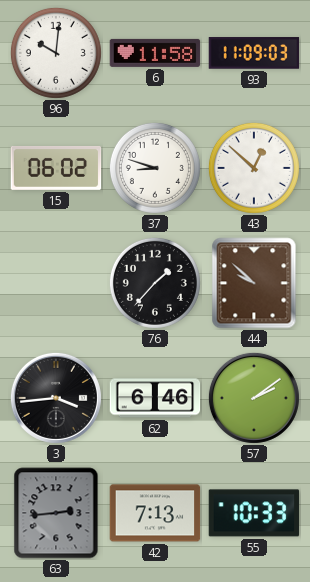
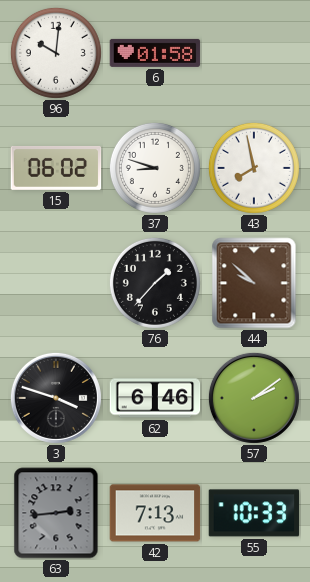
6: 11:58 -> 01:58 (155, 53)
93: 11:09 -> none (254, 53)
43: 12:52 -> 7:58 (254, 168)
3: 3:44 -> 3:48 (56, 398)
